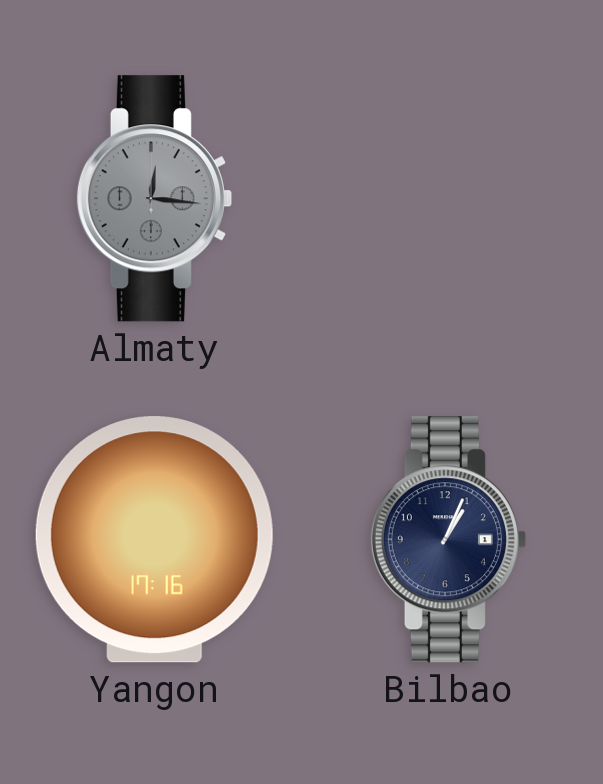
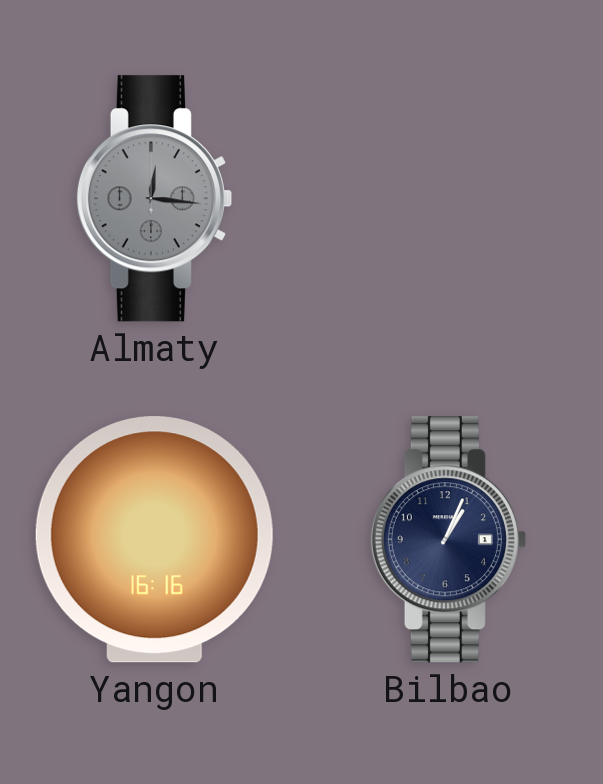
Yangon: 17:16 -> 16:16 (154, 540)
